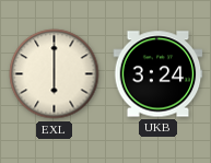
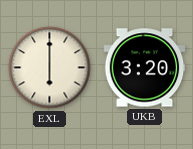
UKB: 3:24 -> 3:20 (145, 68)
